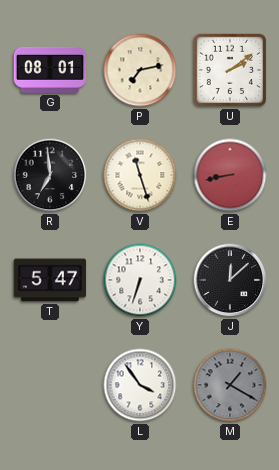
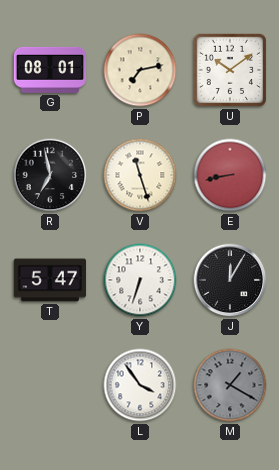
U: 2:09 -> 10:09 (230, 70)
R: 6:59 -> 6:58 (50, 175)
J: 12:08 -> 12:05 (230, 280)
